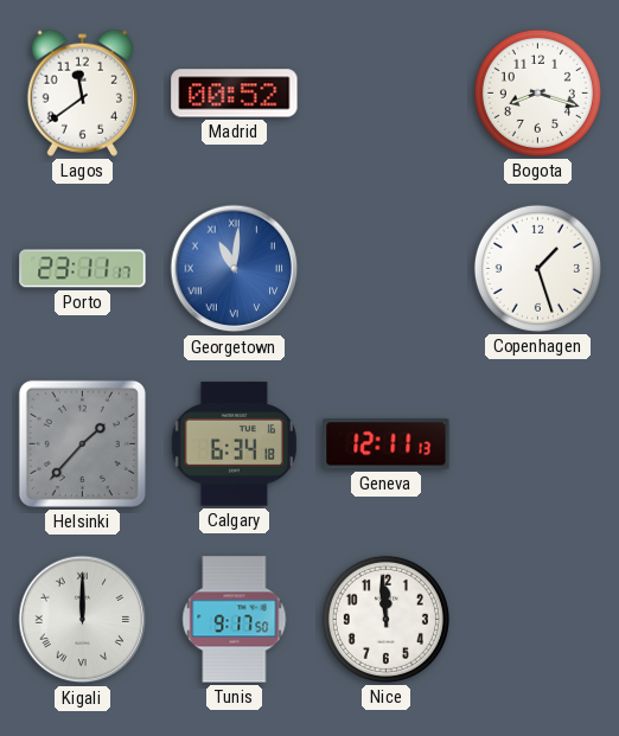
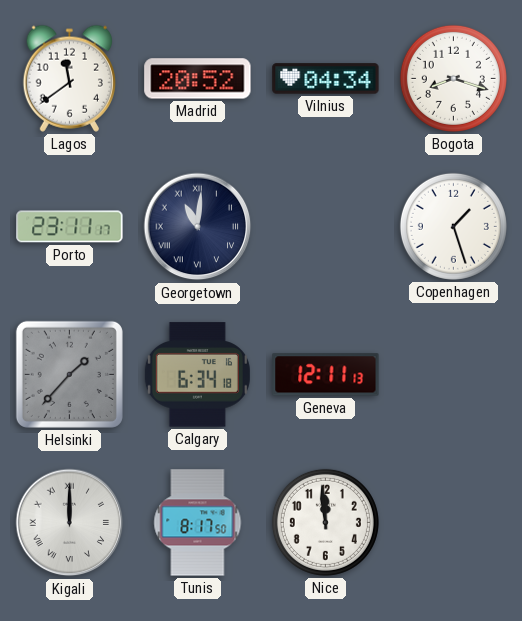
Madrid: 00:52 -> 20:52 (198, 79)
Vilnius: none -> 04:34 (326, 79)
Georgetown dial: blue -> navy (198, 227)
Tunis: 9:17 -> 8:17 (198, 523)
